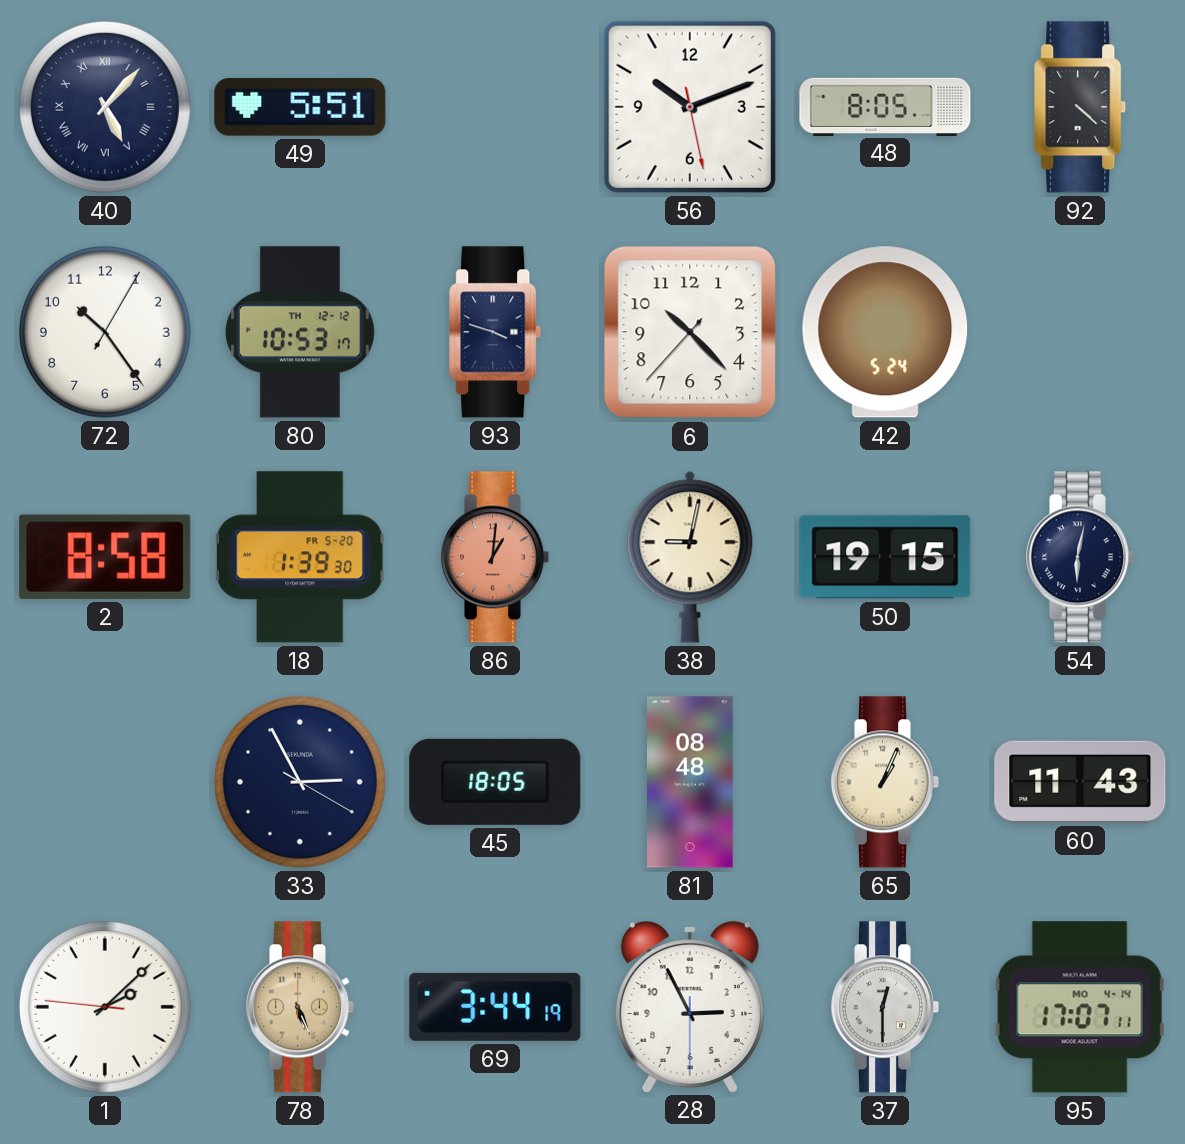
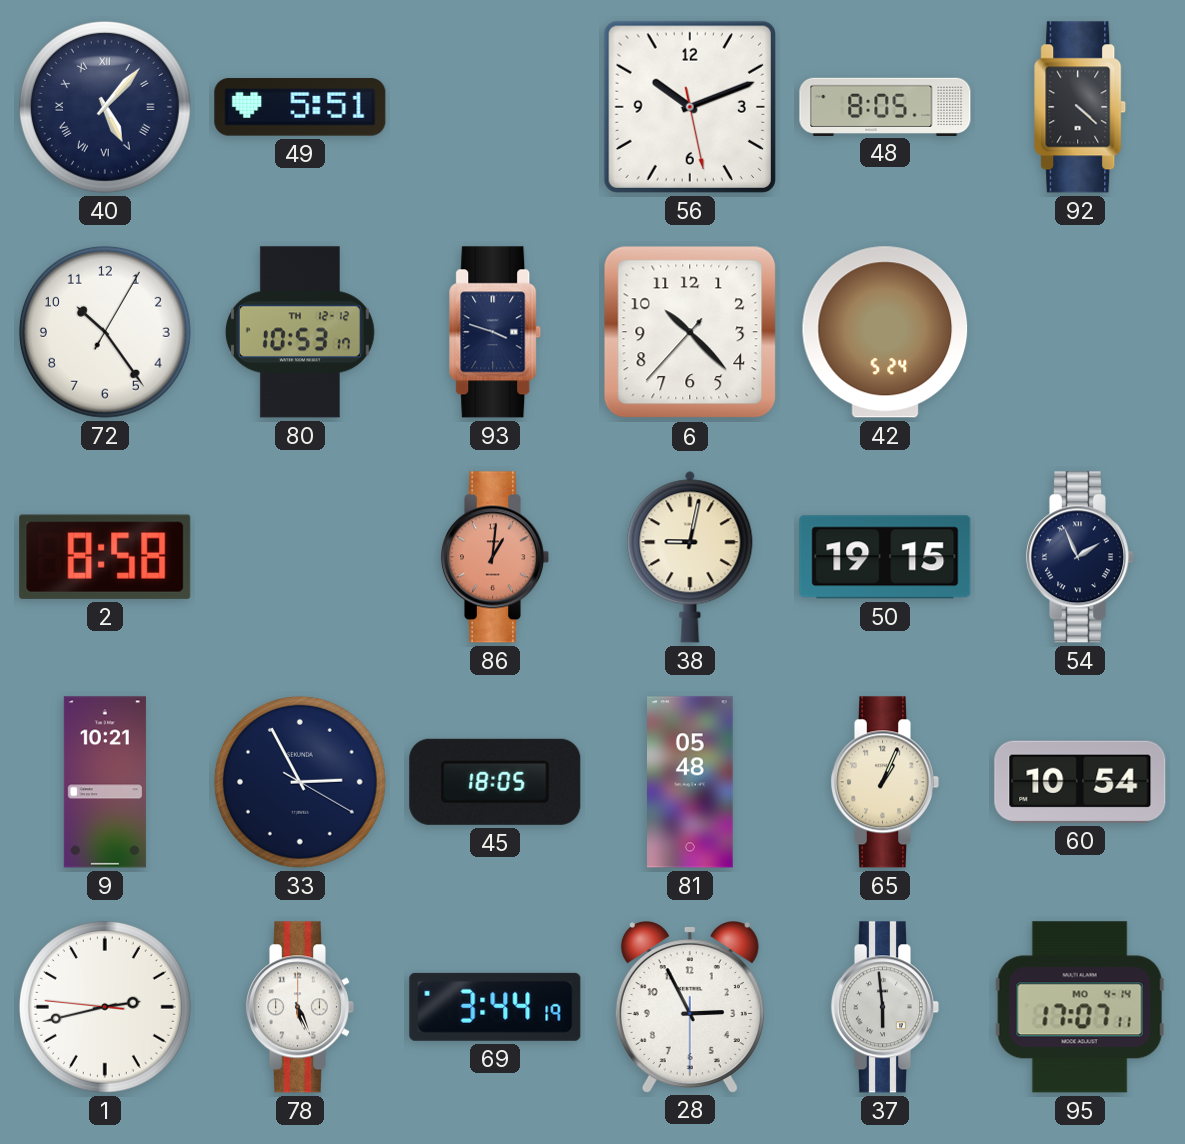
18: 1:39 -> none (300, 557)
54: 6:02 -> 1:56 (1080, 557)
9: none -> 10:21 (105, 782)
81: 08:48 -> 05:48 (690, 782)
60: 11:43 -> 10:54 (1080, 782)
1: 2:07 -> 2:42 (105, 1007)
78 dial: champagne -> white (300, 1007)
37: 12:30 -> 5:59 (885, 1007)
